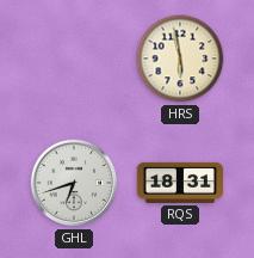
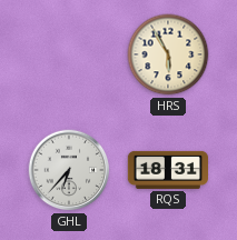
HRS: 5:58 -> 5:55 (168, 54)
GHL: 6:42 -> 6:37 (69, 170)
